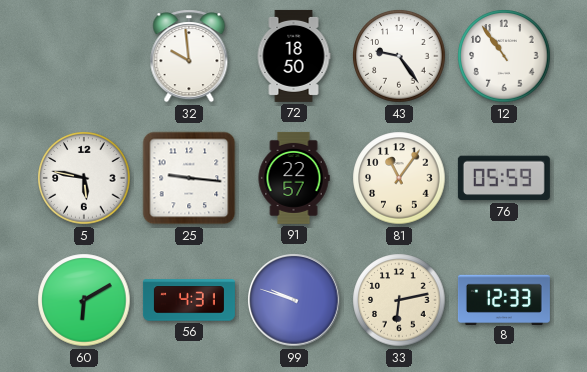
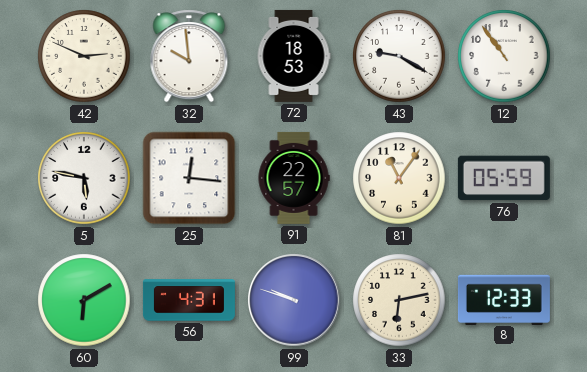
42: none -> 2:49 (84, 56)
72: 18:50 -> 18:53 (294, 56)
43: 9:24 -> 9:20 (399, 56)
25: 9:16 -> 12:16 (189, 178)
